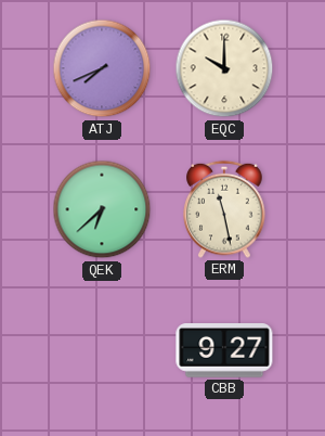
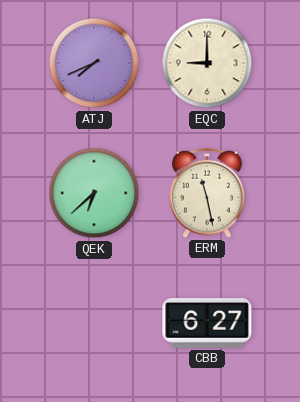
EQC: 10:00 -> 9:00 (207, 63)
CBB: 9:27 -> 6:27 (207, 324)
